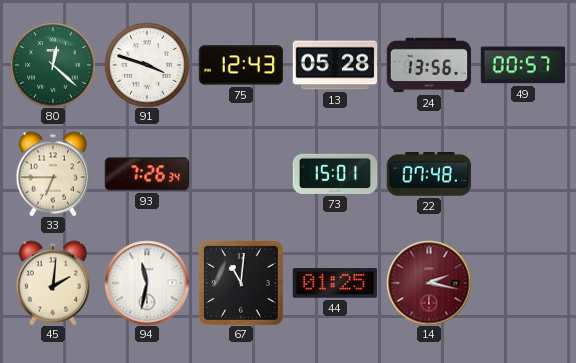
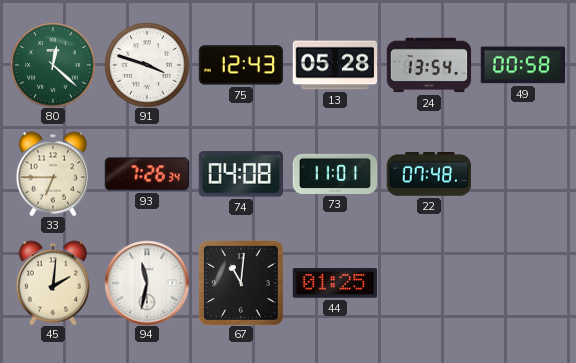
24: 13:56 -> 13:54 (429, 65)
49: 00:57 -> 00:58 (523, 65)
74: none -> 04:08 (240, 174)
73: 15:01 -> 11:01 (335, 174)
14: 2:17 -> none (429, 283)
